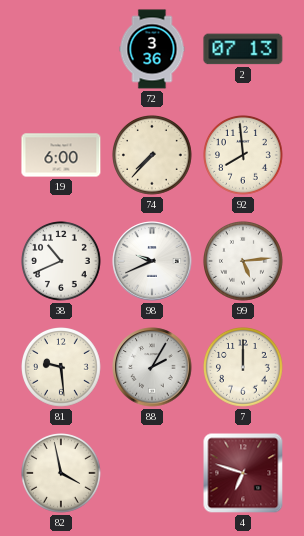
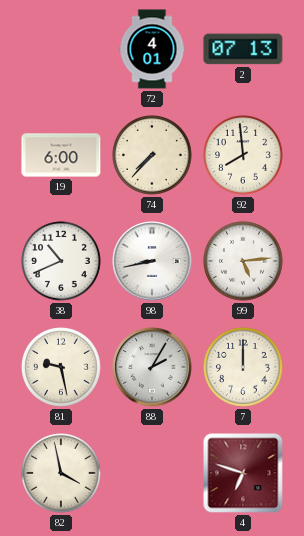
72: 3:36 -> 4:01 (152, 49)
98: 9:41 -> 8:43 (152, 261)
81: 9:29 -> 9:28 (62, 368)
